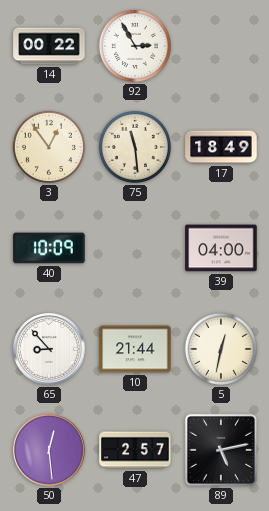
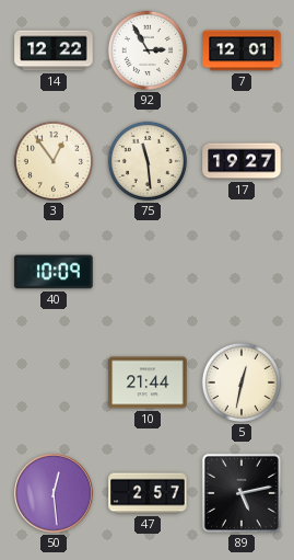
14: 00:22 -> 12:22 (54, 50)
7: none -> 12:01 (242, 50)
17: 18:49 -> 19:27 (242, 161)
39: 04:00 -> none (221, 248)
65: 8:53 -> none (49, 349)
